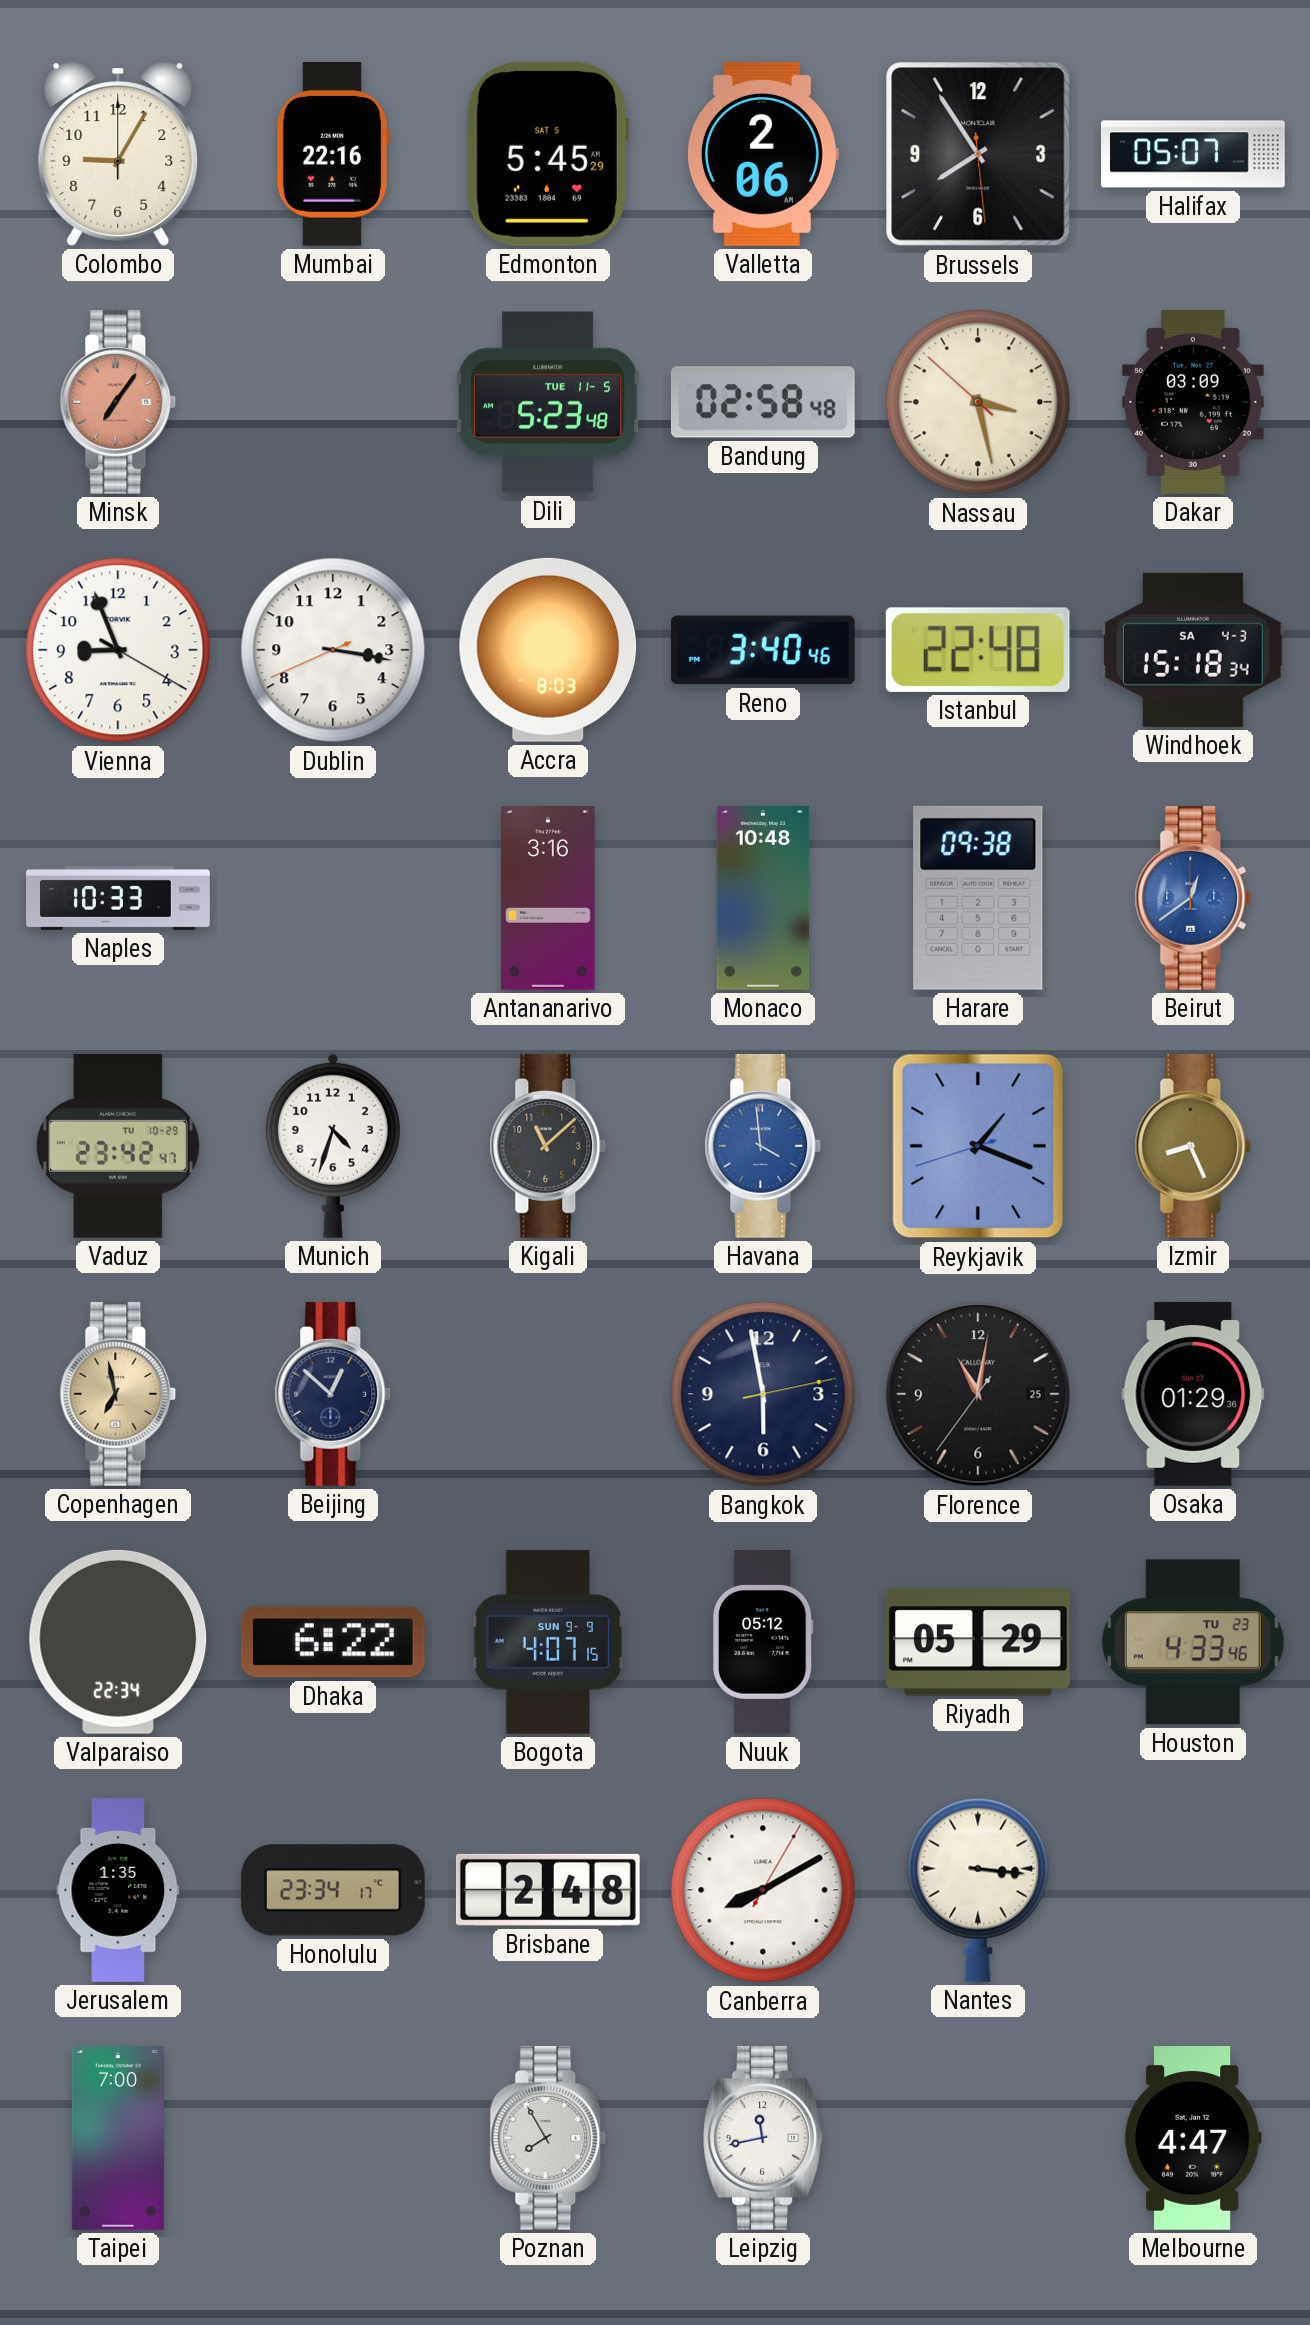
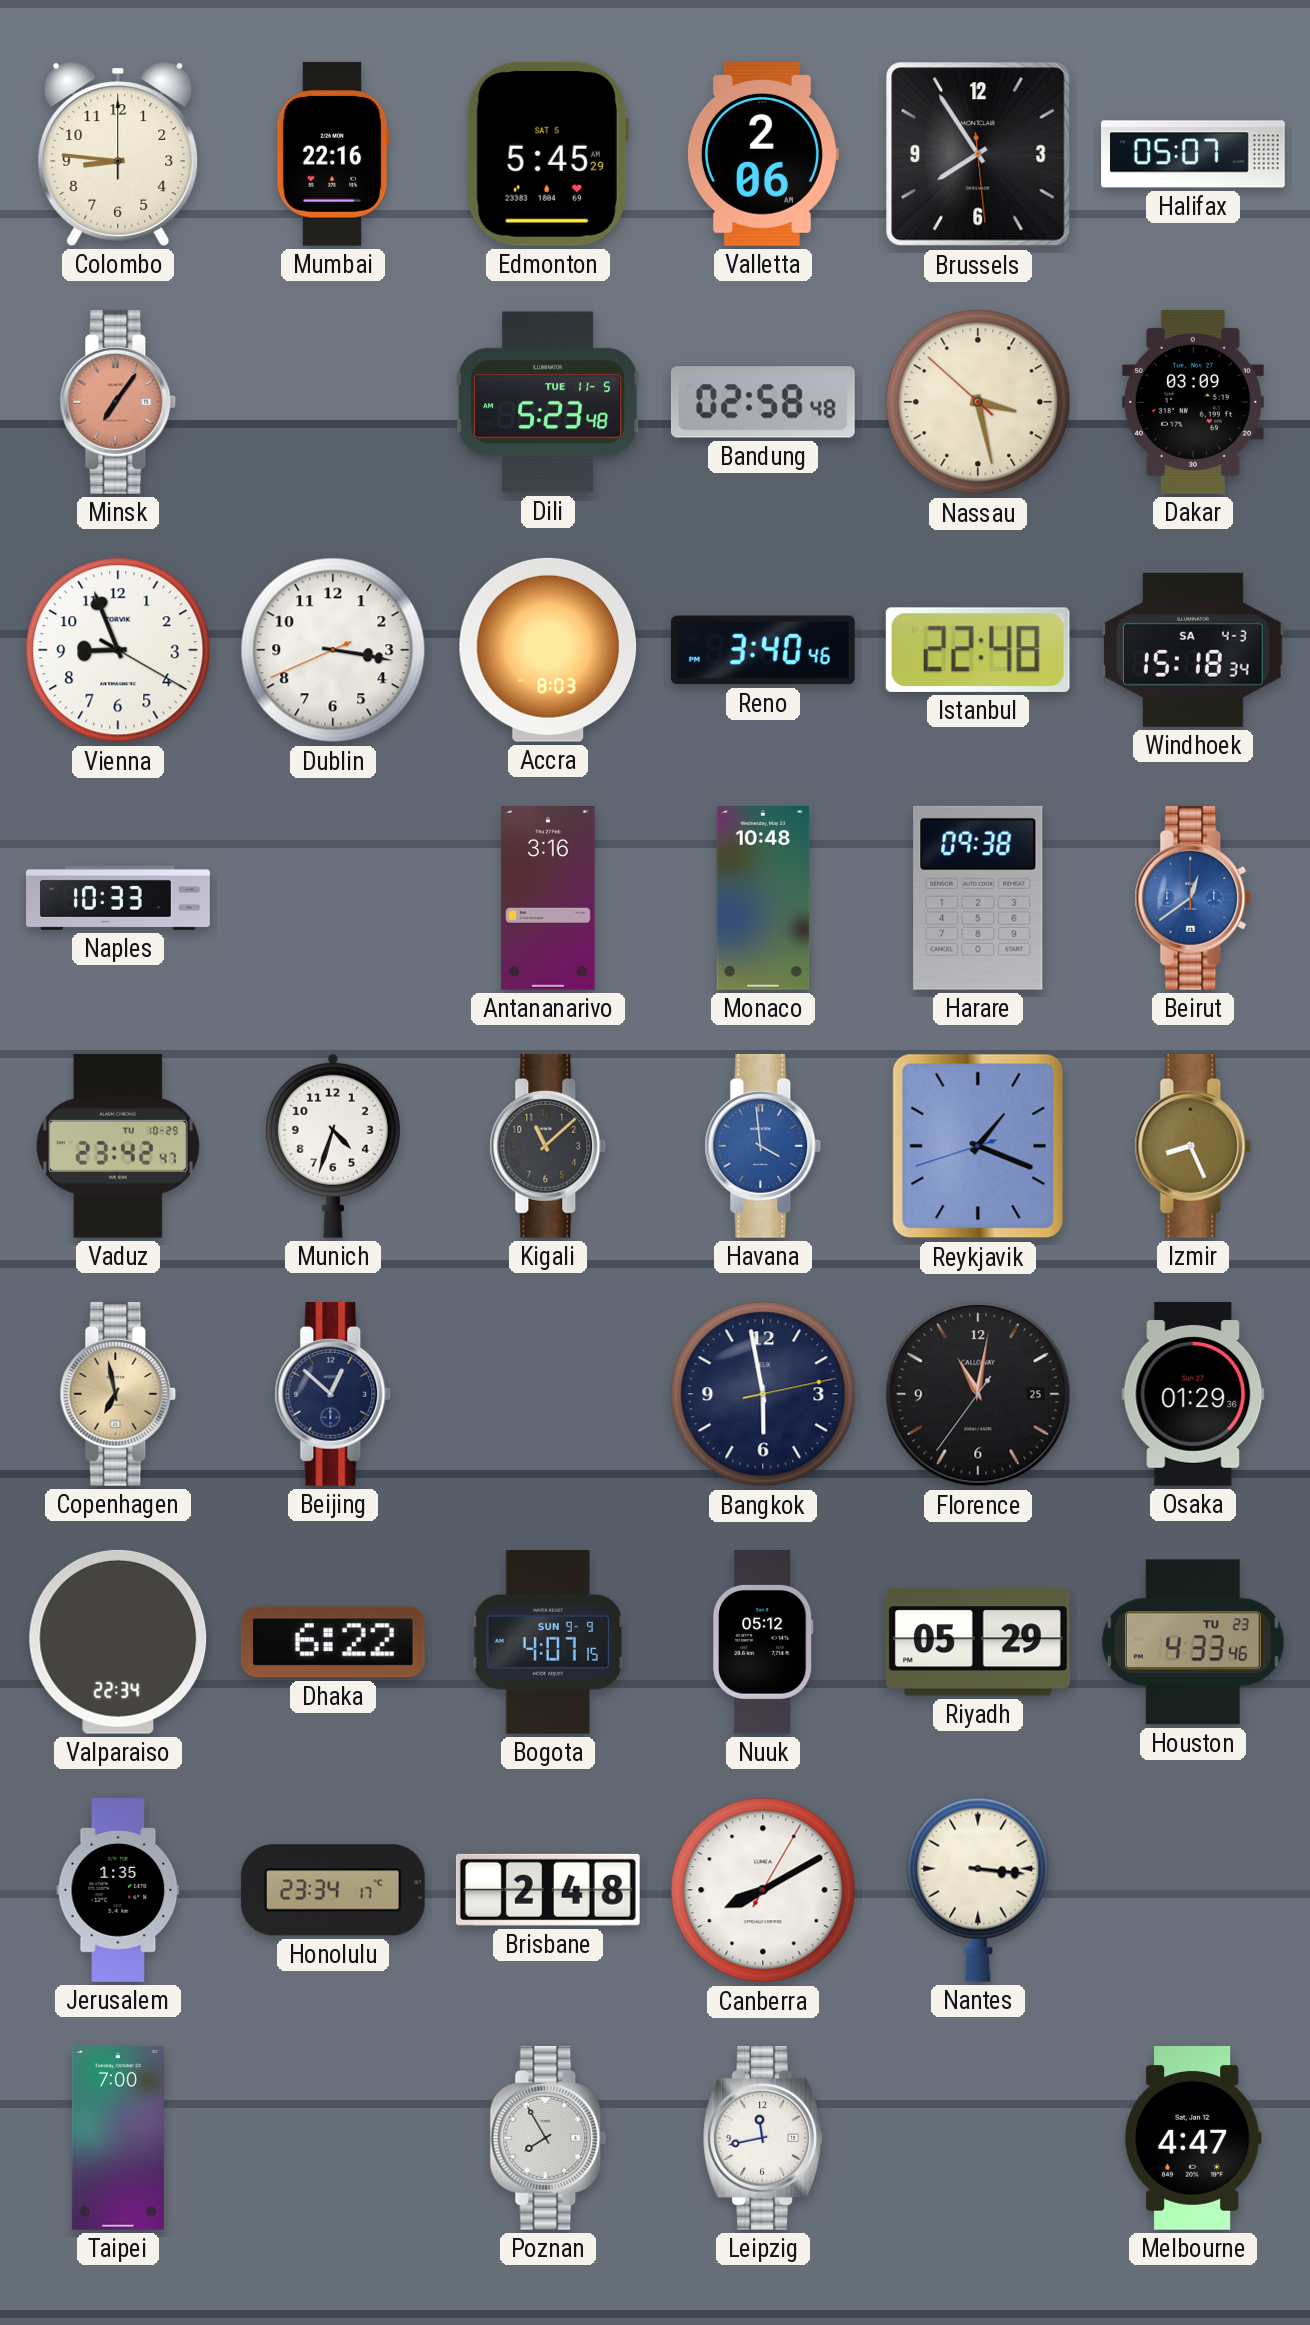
Colombo: 9:05 -> 8:46 (118, 154)
